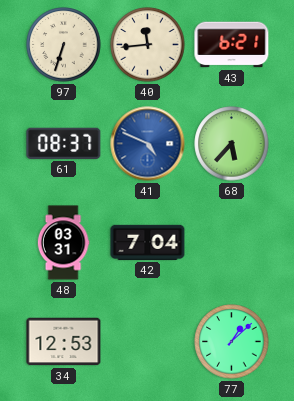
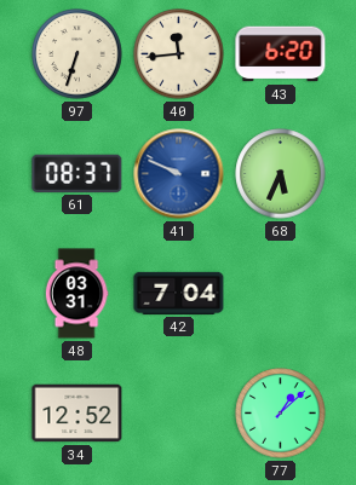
43: 6:21 -> 6:20 (281, 54)
41: 4:49 -> 9:49 (179, 174)
68: 5:37 -> 5:34 (281, 174)
34: 12:53 -> 12:52 (77, 414)
